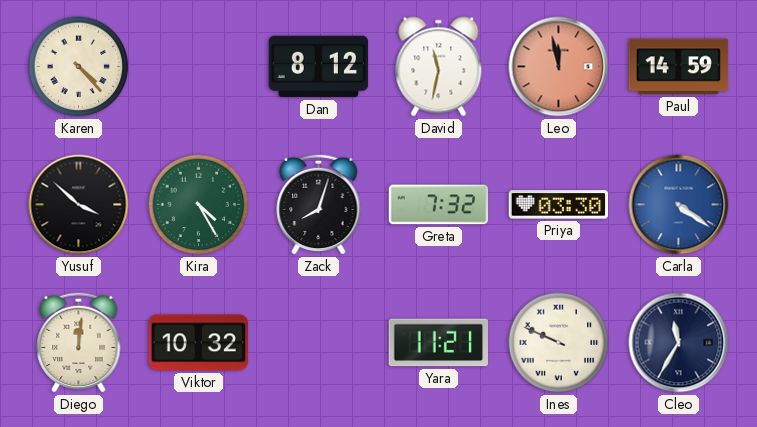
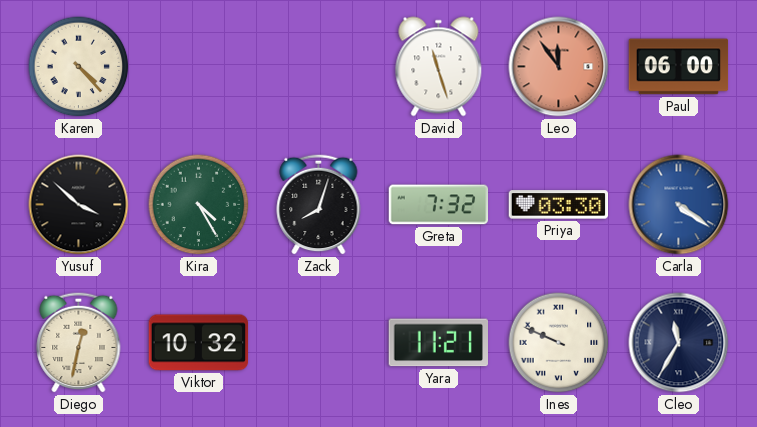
Dan: 8:12 -> none (319, 67)
David: 11:32 -> 11:27 (439, 67)
Leo: 11:58 -> 11:54 (559, 67)
Paul: 14:59 -> 06:00 (679, 67)
Diego: 12:01 -> 12:32 (79, 342)
